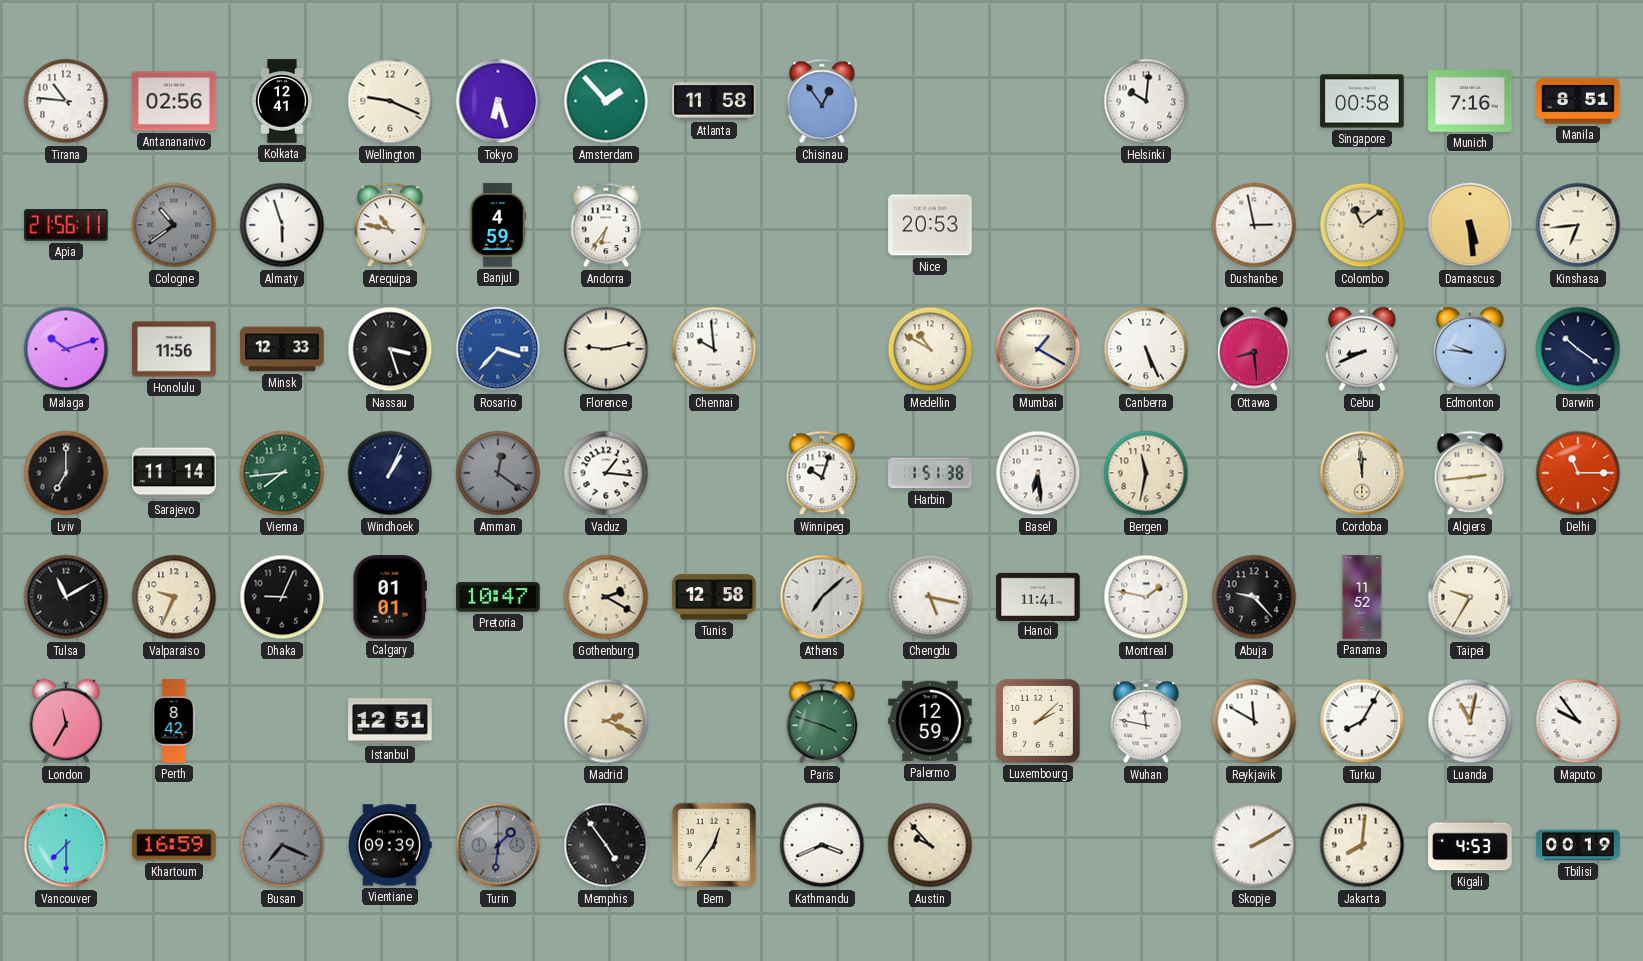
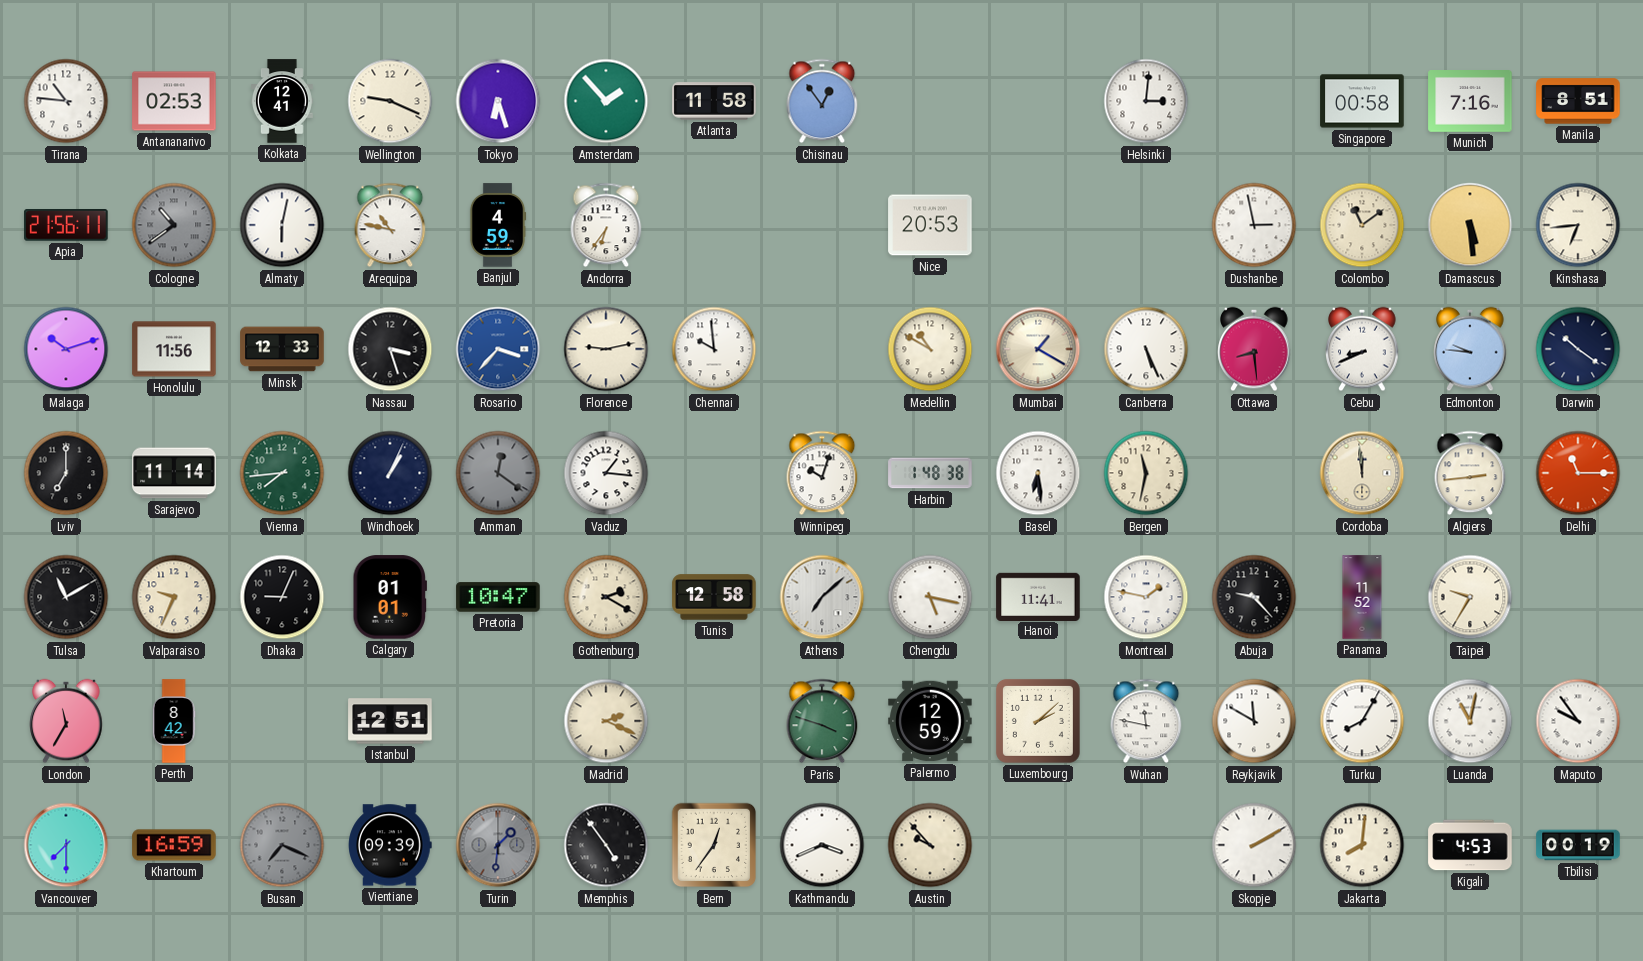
Antananarivo: 02:56 -> 02:53 (174, 101)
Helsinki: 10:01 -> 3:01 (1146, 101)
Almaty: 5:57 -> 6:02 (282, 225)
Harbin: 1:51 -> 1:48 (930, 473)
